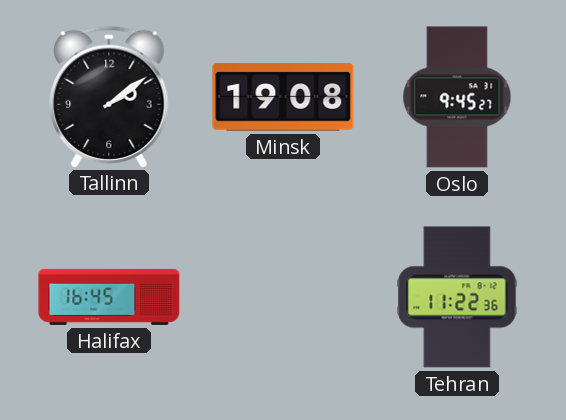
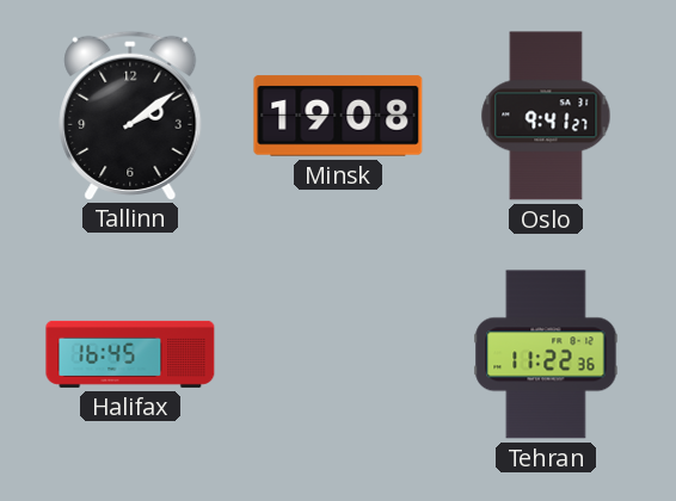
Oslo: 9:45 -> 9:41 (546, 116)
